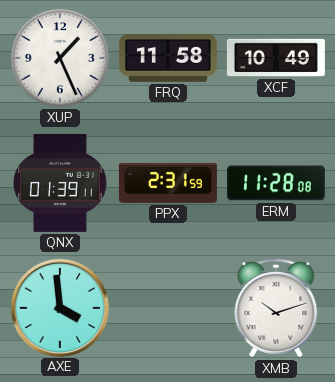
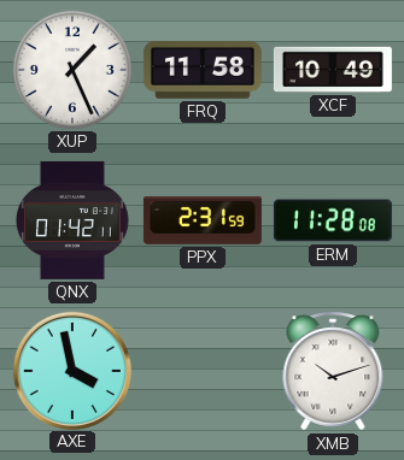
QNX: 01:39 -> 01:42 (74, 220)
AXE: 3:59 -> 3:58 (71, 370)
